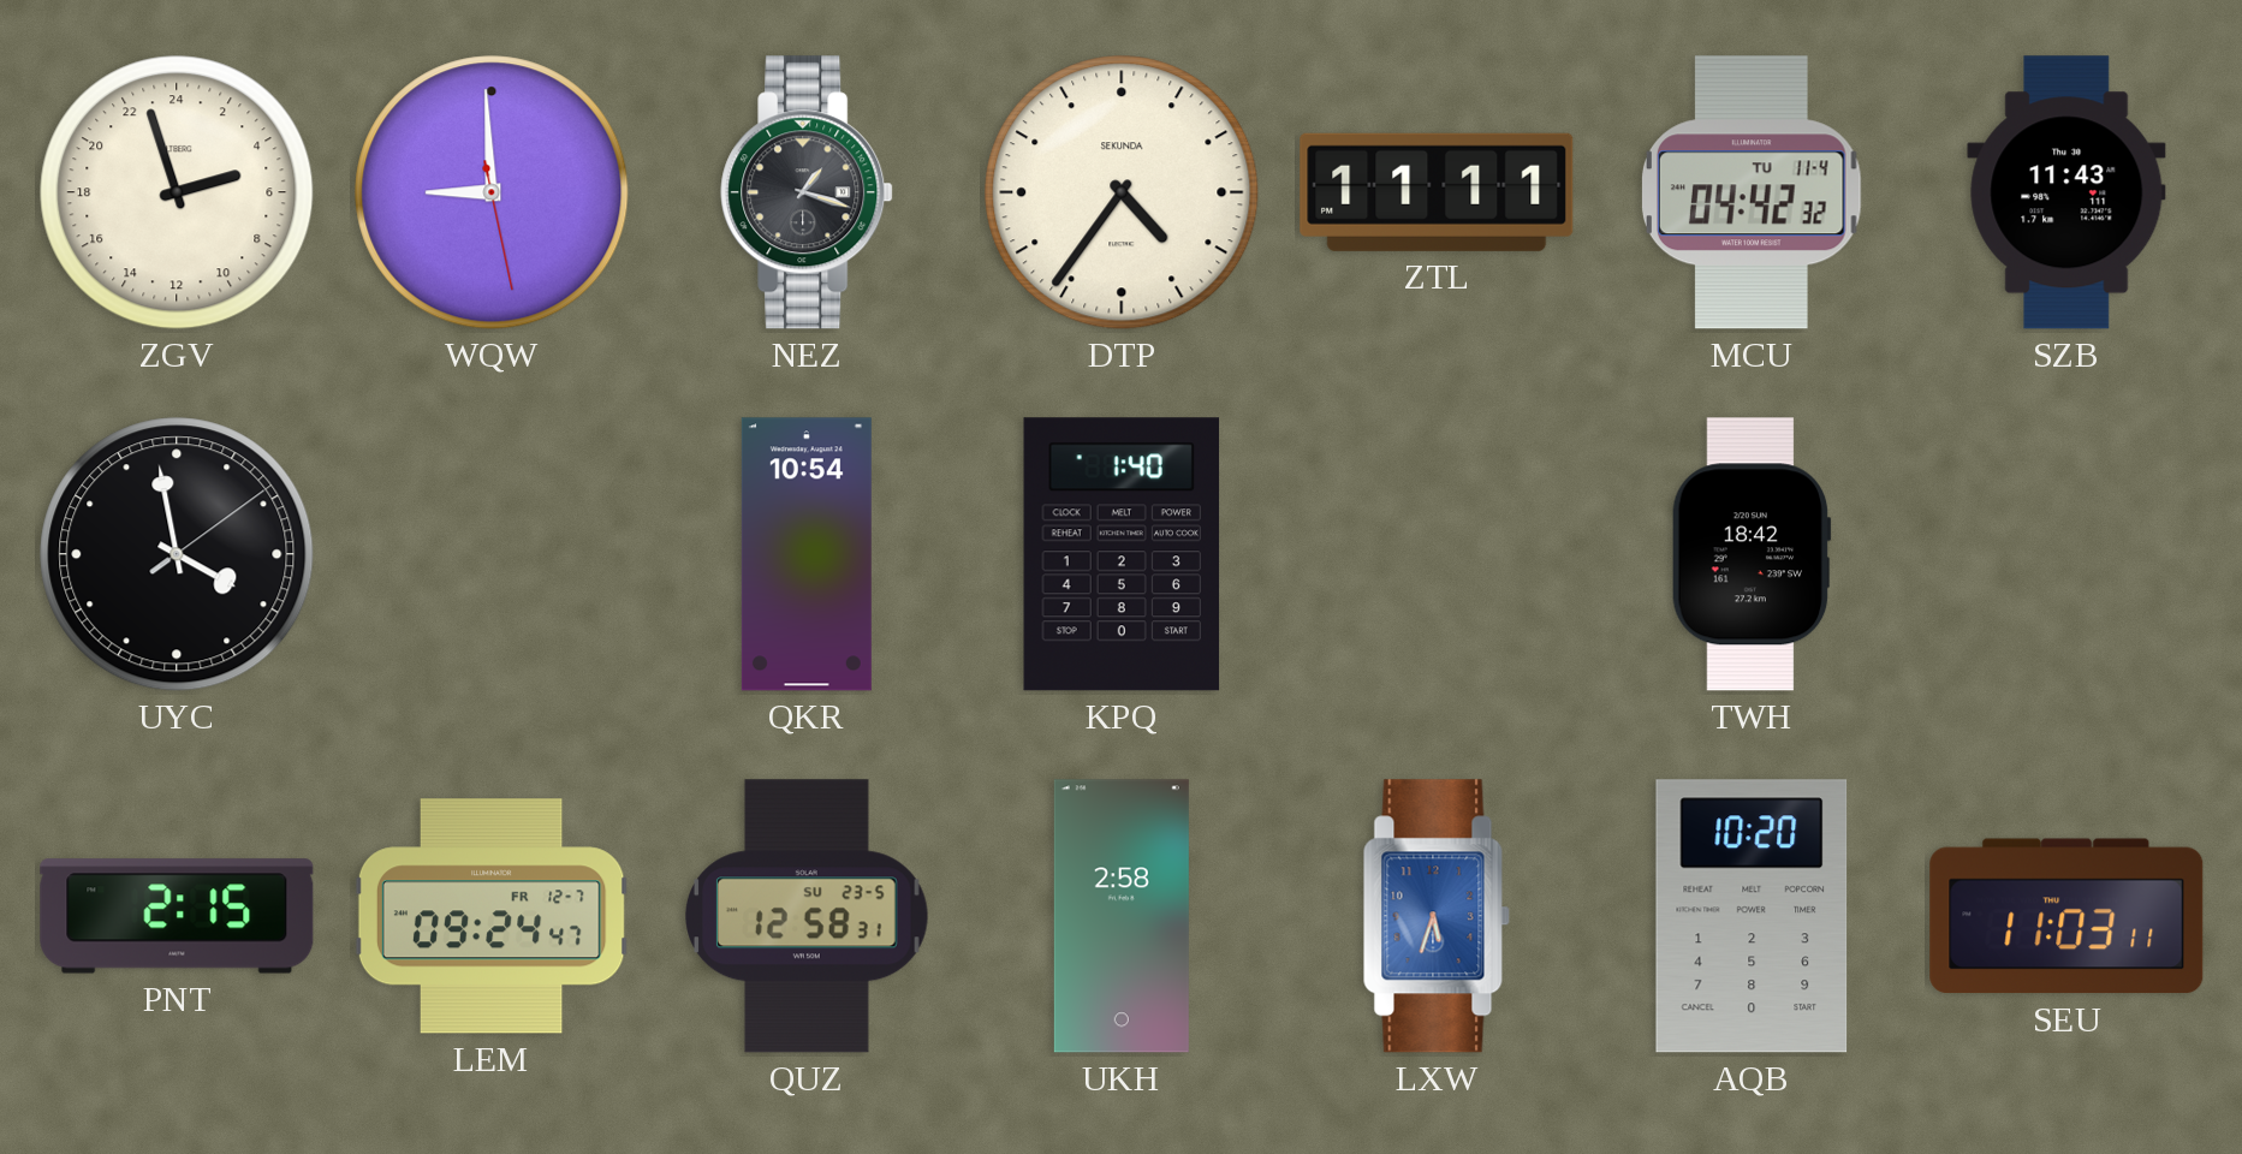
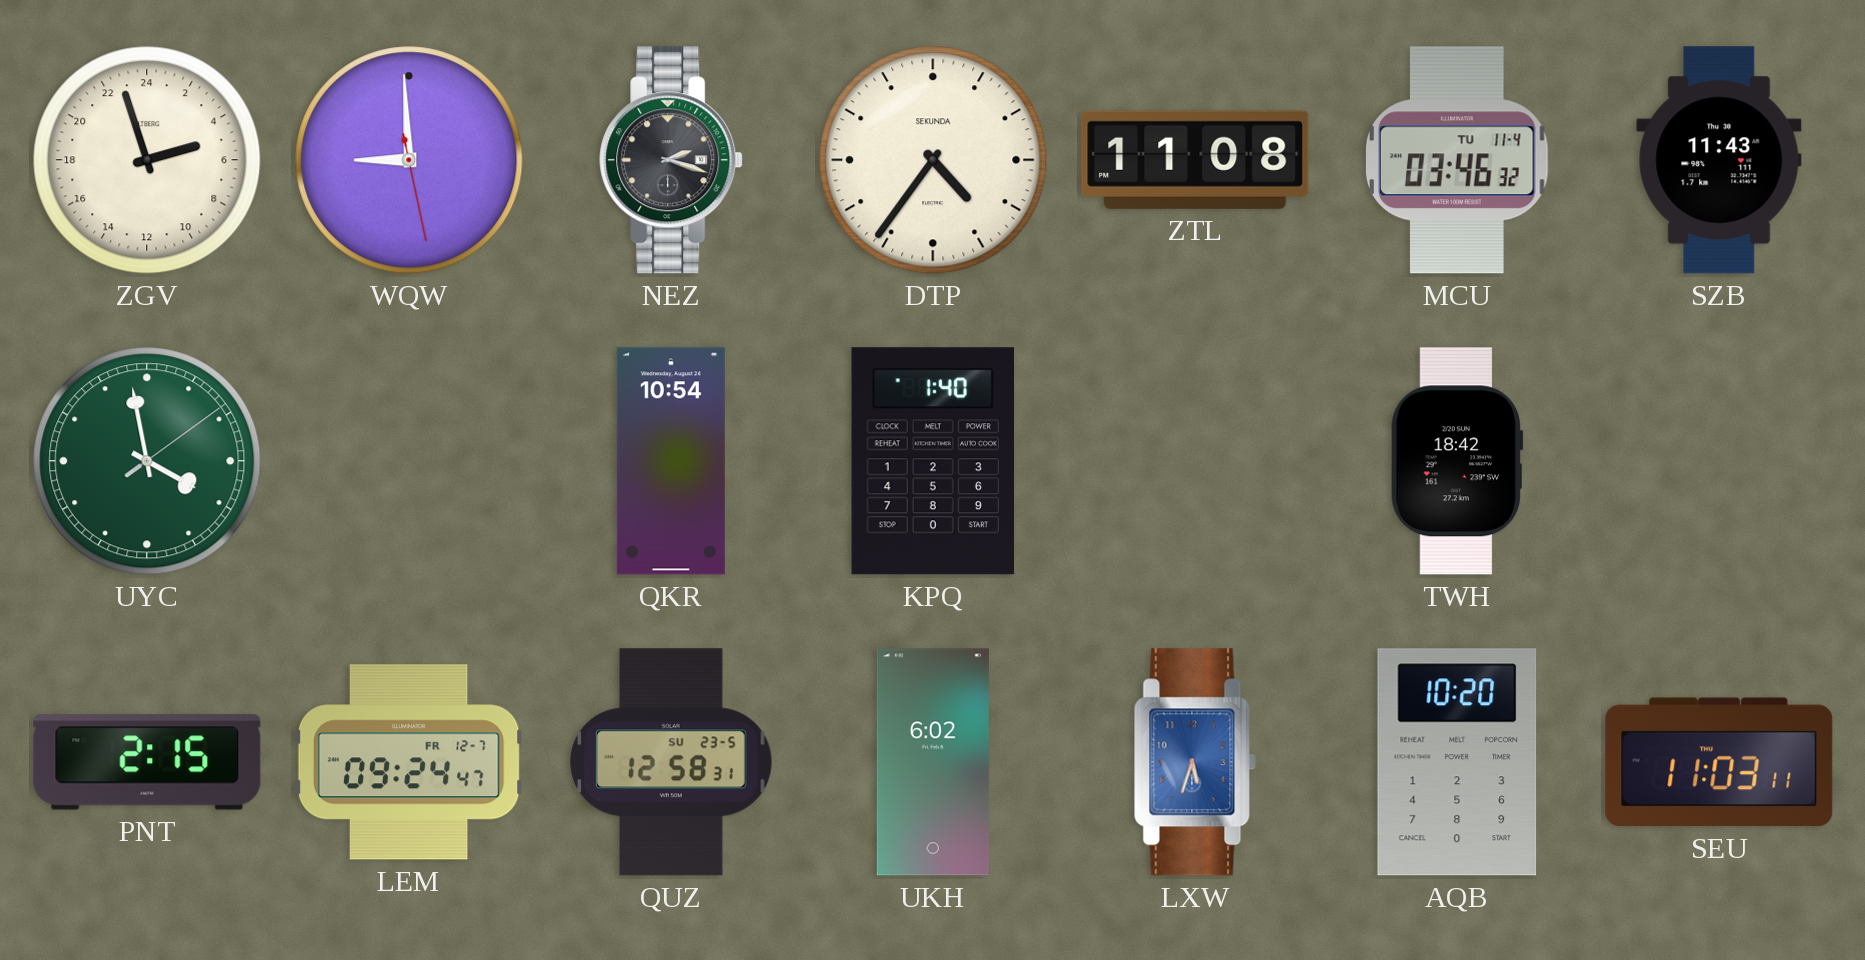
NEZ: 1:18 -> 2:18 (671, 160)
ZTL: 11:11 -> 11:08 (1195, 160)
MCU: 04:42 -> 03:46 (1458, 160)
UYC dial: black -> green (147, 461)
UKH: 2:58 -> 6:02 (933, 762)
